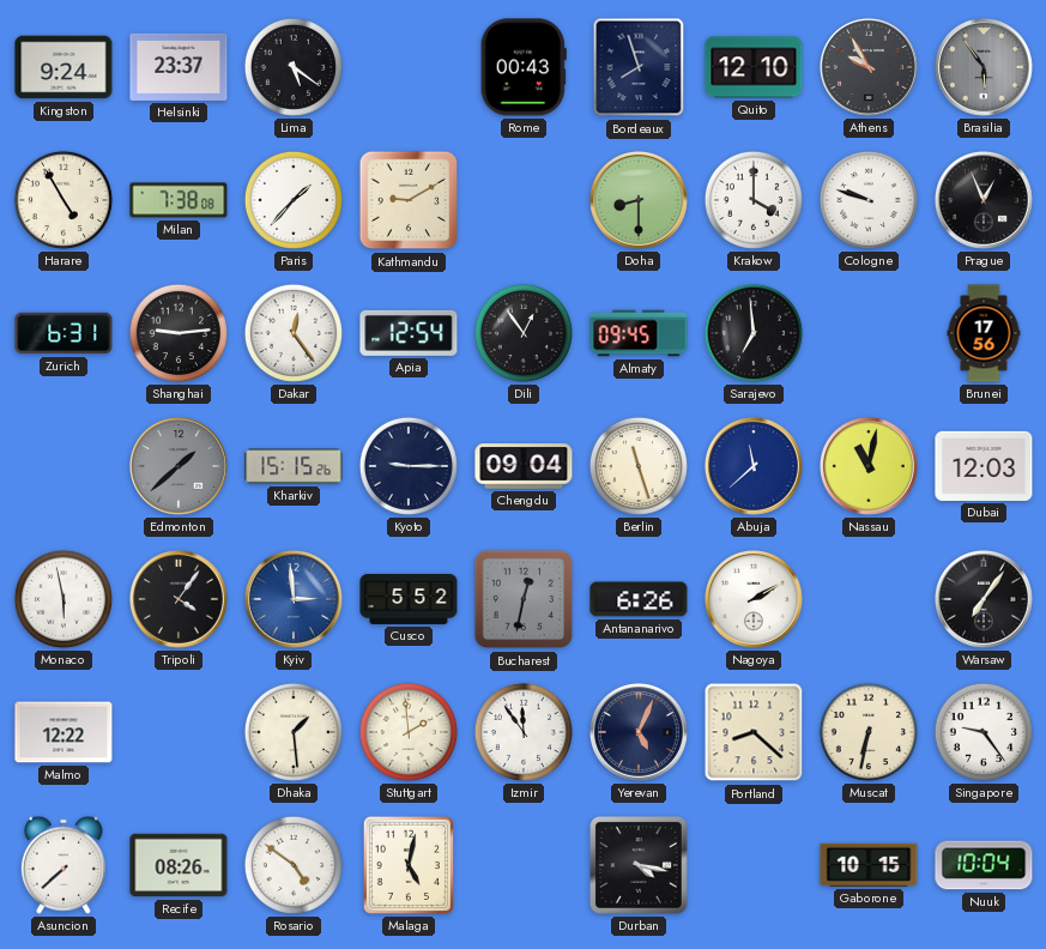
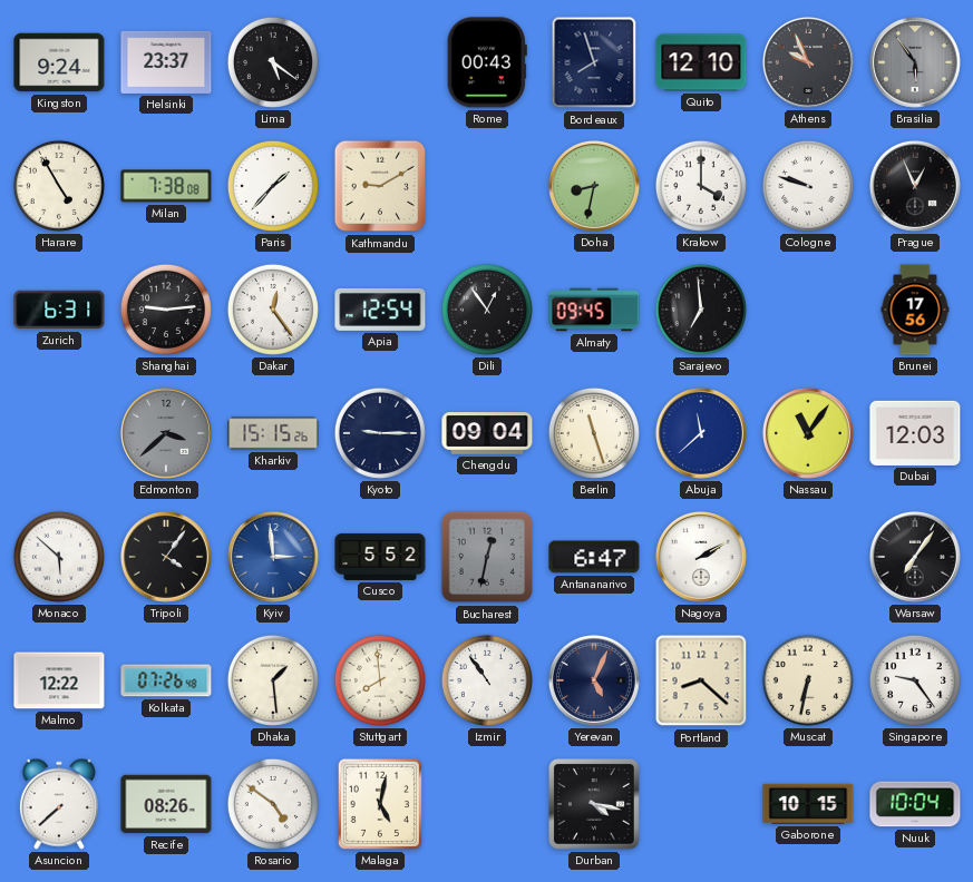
Athens: 9:55 -> 9:56 (808, 62)
Doha: 8:30 -> 8:32 (594, 186)
Edmonton: 1:38 -> 3:38 (166, 433)
Nassau: 11:02 -> 11:06 (808, 433)
Monaco: 5:58 -> 5:52 (59, 557)
Antananarivo: 6:26 -> 6:47 (594, 557)
Kolkata: none -> 07:26 (166, 680)
Stuttgart: 1:59 -> 7:59 (380, 680)
Izmir: 11:54 -> 10:54 (487, 680)
